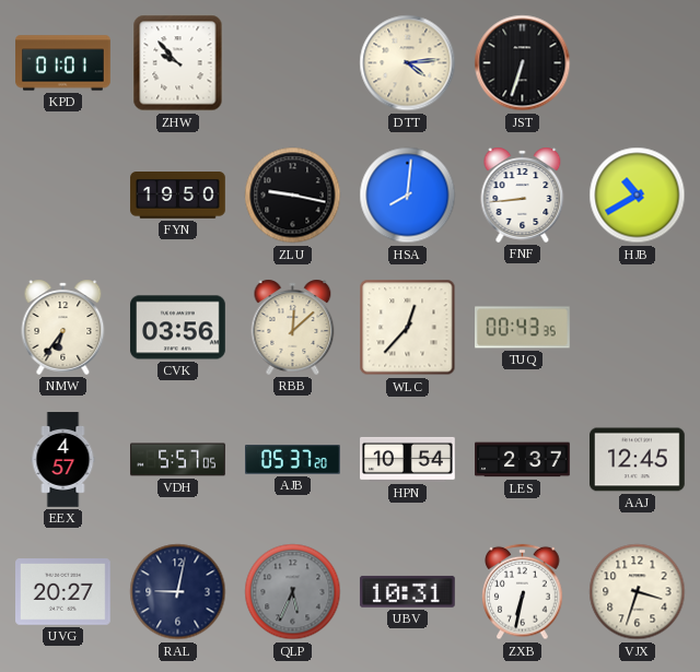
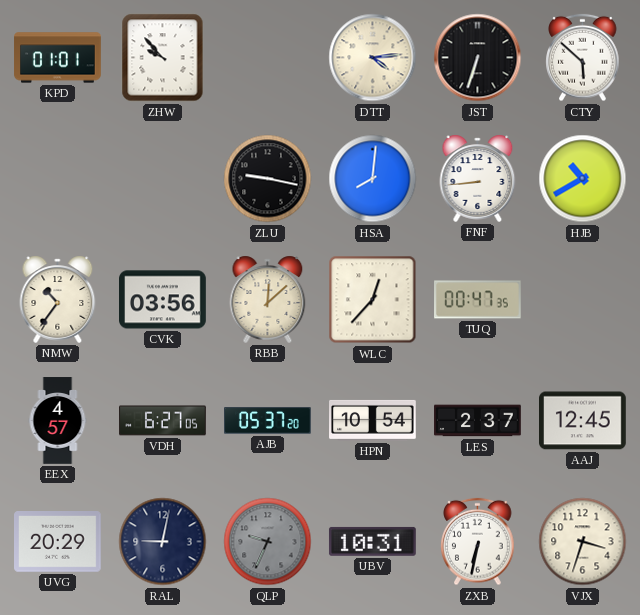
CTY: none -> 5:52 (583, 58)
FYN: 19:50 -> none (178, 196)
NMW: 6:36 -> 10:36 (58, 299)
TUQ: 00:43 -> 00:47 (478, 300)
VDH: 5:57 -> 6:27 (163, 421)
UVG: 20:27 -> 20:29 (58, 542)
QLP: 5:34 -> 9:34 (268, 542)
